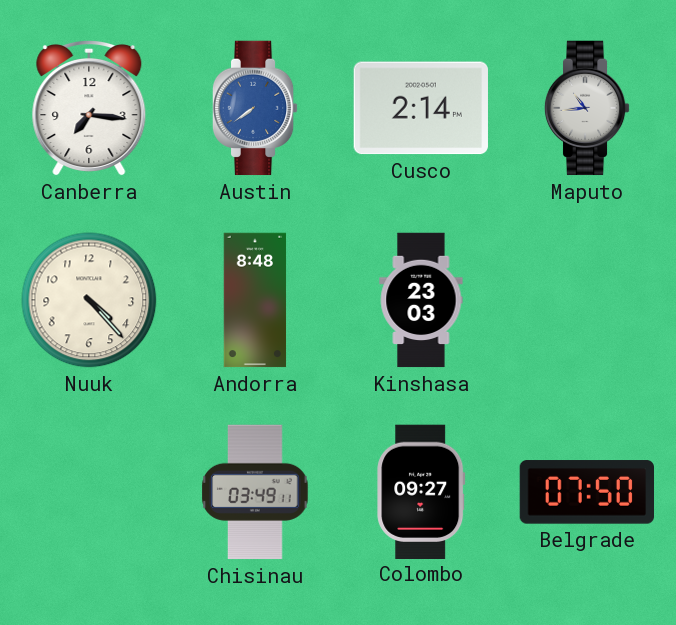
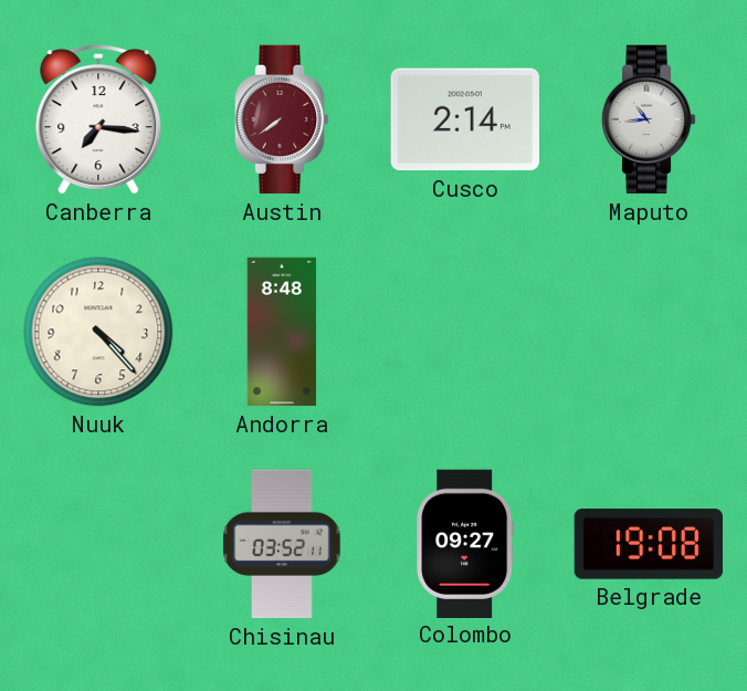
Austin dial: blue -> burgundy (282, 119)
Kinshasa: 23:03 -> none (421, 300)
Chisinau: 03:49 -> 03:52 (282, 544)
Belgrade: 07:50 -> 19:08 (648, 544)
